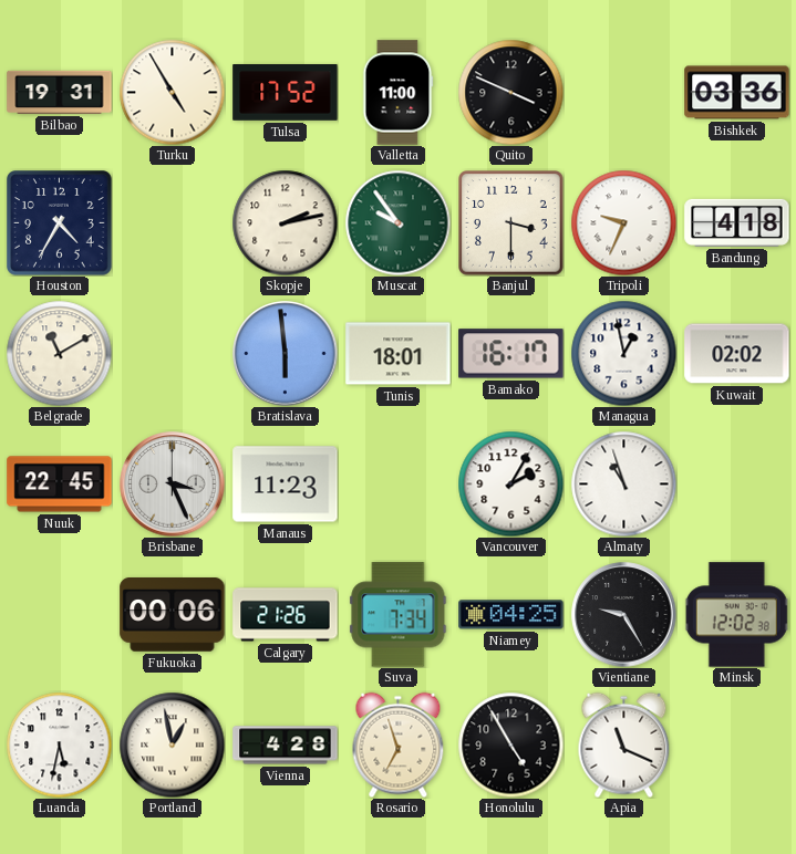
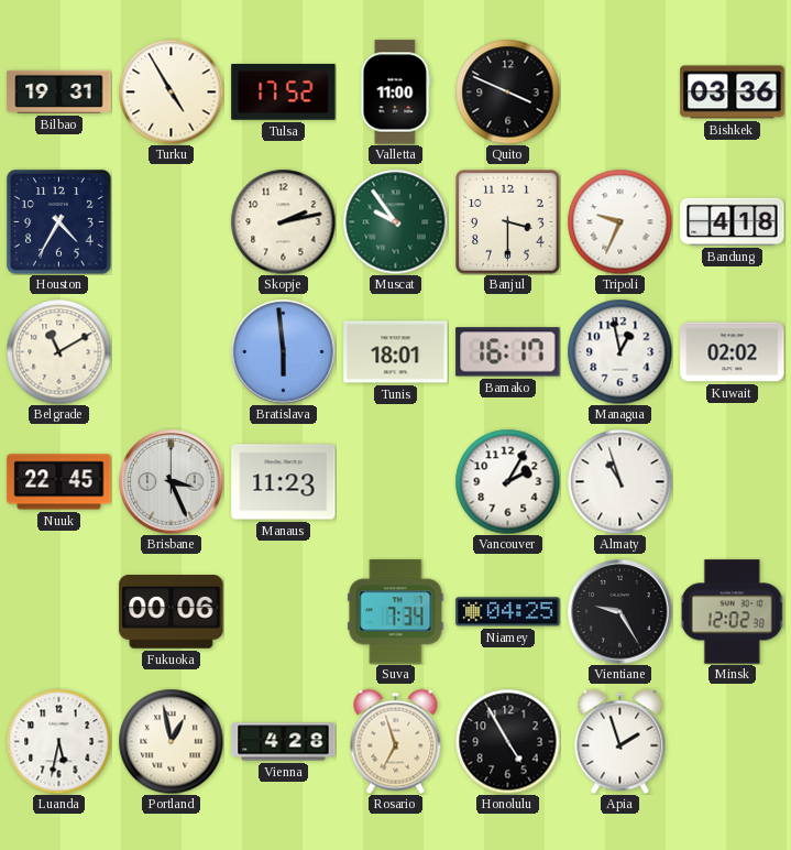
Calgary: 21:26 -> none (286, 615)
Apia: 11:19 -> 1:57 (620, 741)
